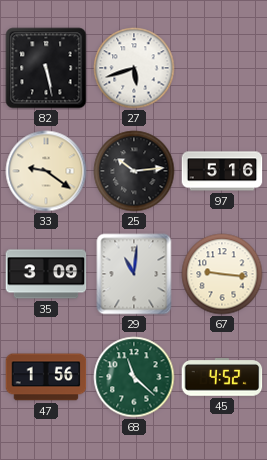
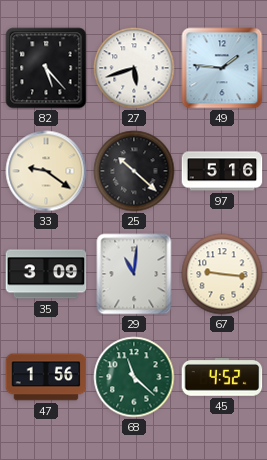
82: 5:28 -> 5:23 (46, 68)
49: none -> 1:46 (222, 68)
25: 10:14 -> 10:22 (134, 171)
